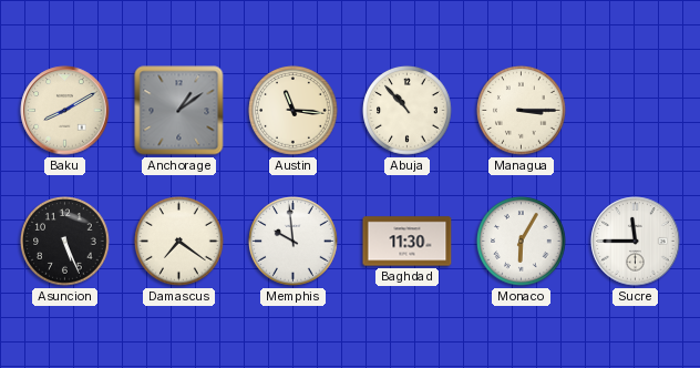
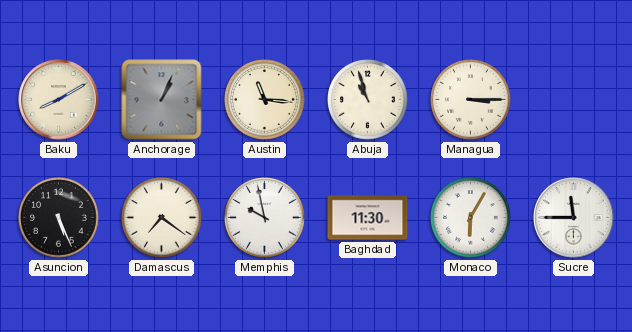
Anchorage: 1:09 -> 1:04 (162, 100)
Abuja: 10:53 -> 10:57 (368, 100)
Memphis: 9:59 -> 9:58 (265, 218)
